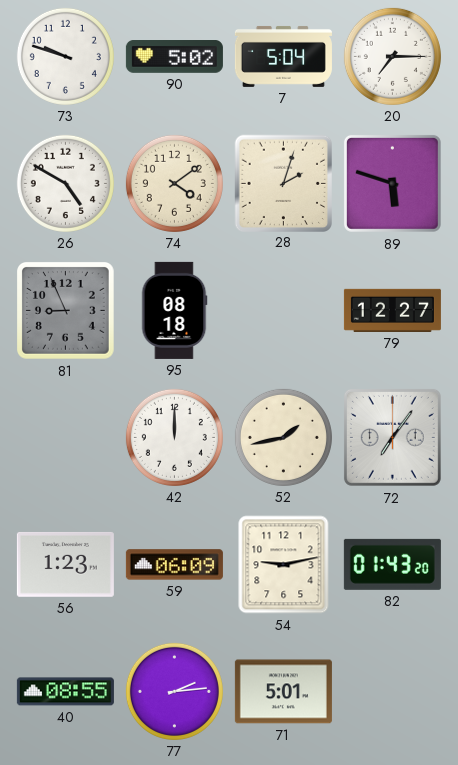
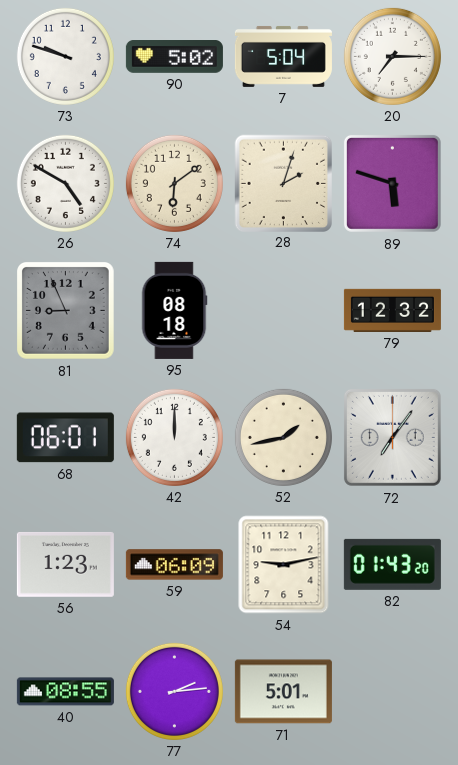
74: 4:09 -> 6:09 (174, 183)
79: 12:27 -> 12:32 (392, 310)
68: none -> 06:01 (65, 438)
